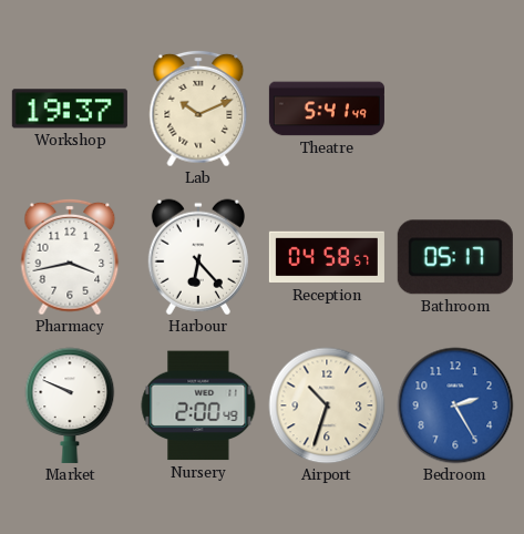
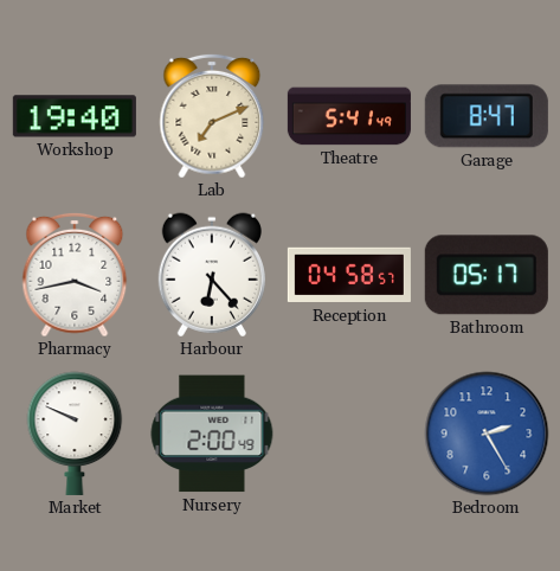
Workshop: 19:37 -> 19:40 (75, 116)
Lab: 10:11 -> 7:11 (212, 116)
Garage: none -> 8:47 (487, 116)
Airport: 10:33 -> none (327, 405)
